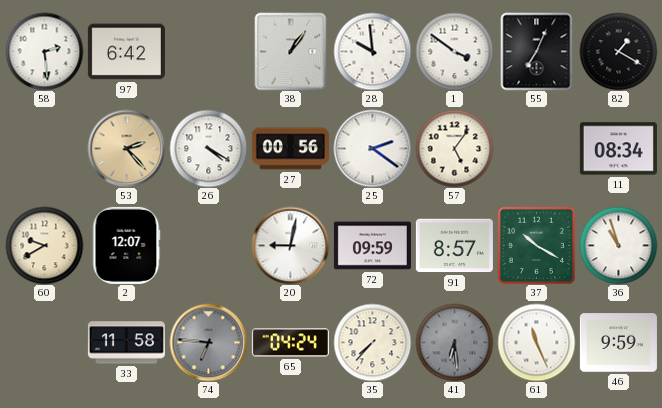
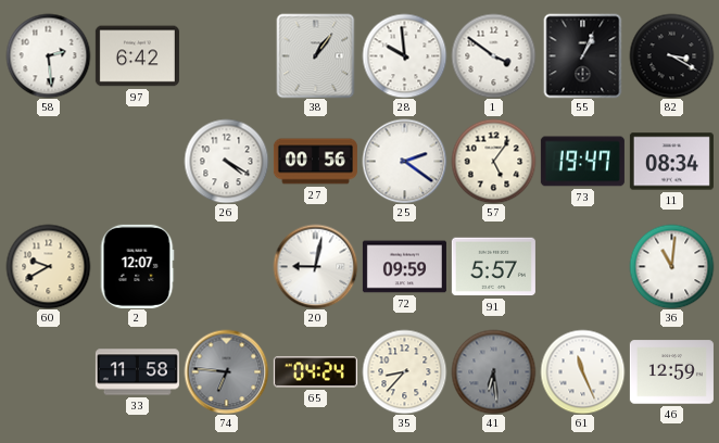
55: 7:04 -> 1:04 (583, 55)
82: 1:20 -> 3:20 (671, 55)
53: 2:23 -> none (126, 148)
73: none -> 19:47 (582, 162)
91: 8:57 -> 5:57 (493, 267)
37: 10:20 -> none (536, 245)
36: 10:57 -> 11:01 (671, 266)
35: 7:37 -> 8:37 (404, 371)
46: 9:59 -> 12:59 (671, 372)
